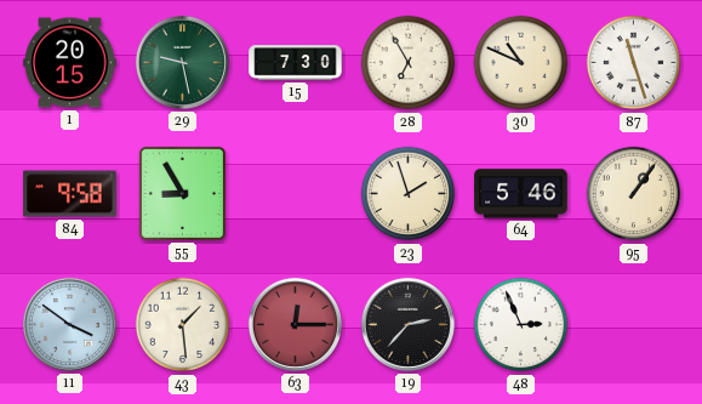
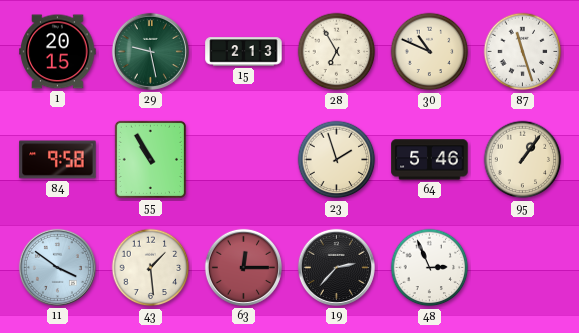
15: 7:30 -> 2:13 (244, 52)
55: 8:55 -> 10:55 (150, 159)
